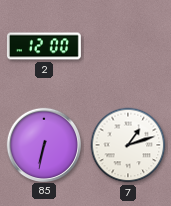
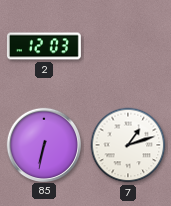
2: 12:00 -> 12:03 (44, 46)
